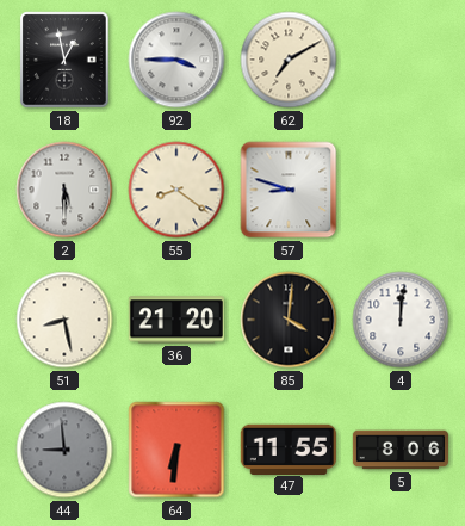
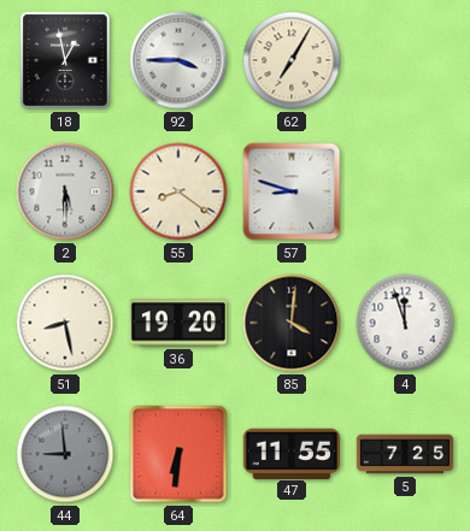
62: 7:10 -> 7:05 (292, 60)
36: 21:20 -> 19:20 (178, 323)
4: 12:01 -> 11:57 (405, 323)
5: 8:06 -> 7:25 (404, 454)
